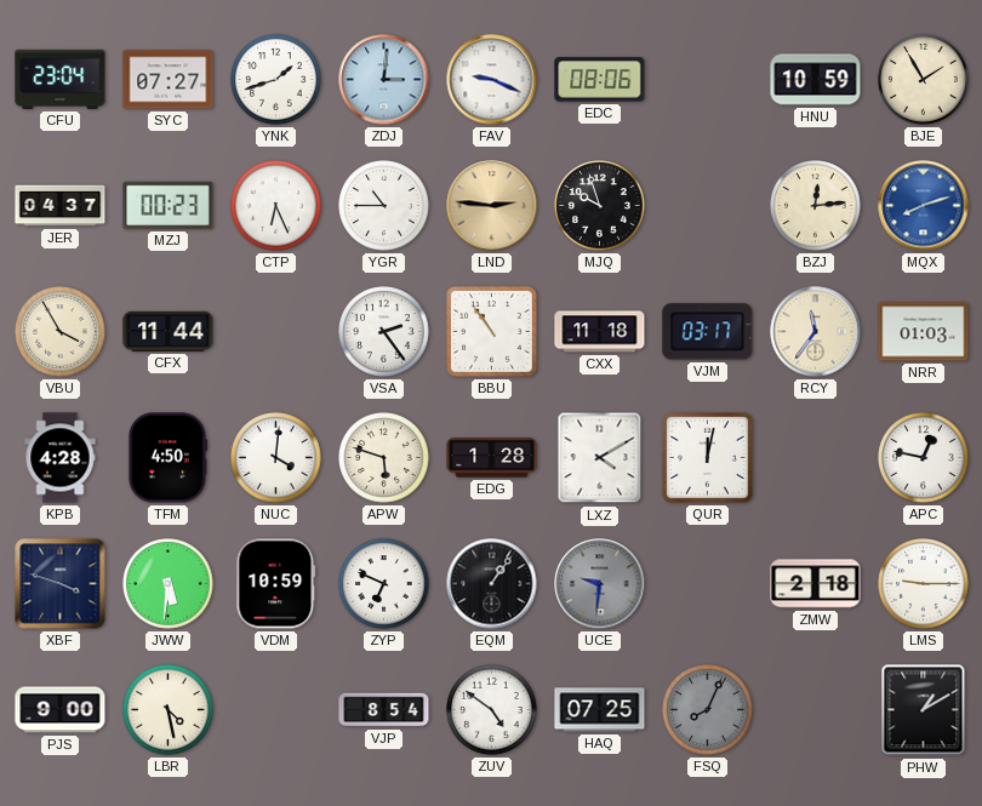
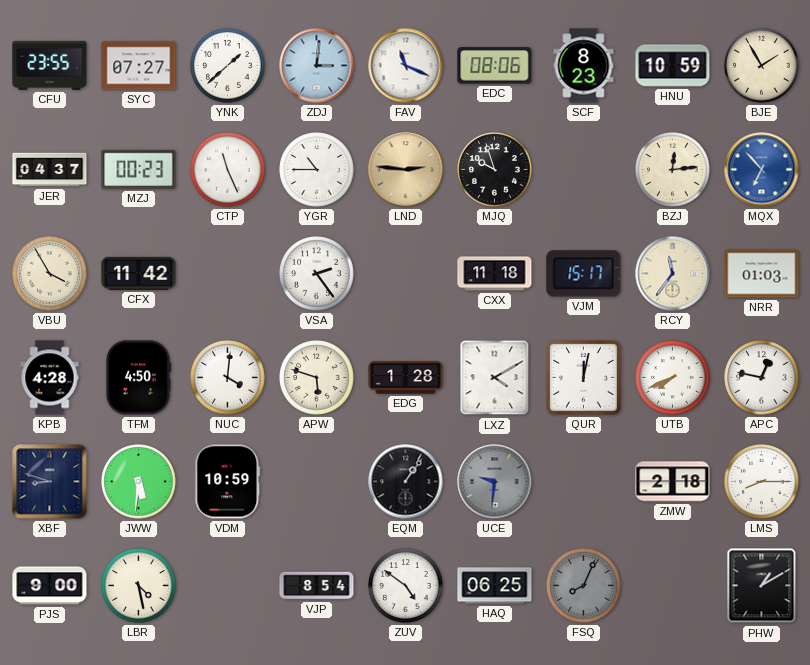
CFU: 23:04 -> 23:55 (50, 65)
YNK: 1:42 -> 1:38 (228, 66)
FAV: 9:19 -> 11:19 (406, 66)
SCF: none -> 8:23 (584, 66)
CTP: 6:26 -> 11:26 (228, 170)
MQX: 8:12 -> 6:53 (762, 170)
CFX: 11:44 -> 11:42 (139, 273)
BBU: 10:54 -> none (491, 331)
VJM: 03:17 -> 15:17 (584, 274)
UTB: none -> 7:41 (673, 378)
XBF: 3:48 -> 8:48 (50, 482)
ZYP: 6:49 -> none (384, 584)
LMS: 9:15 -> 8:15 (762, 482)
HAQ: 07:25 -> 06:25 (495, 586)
